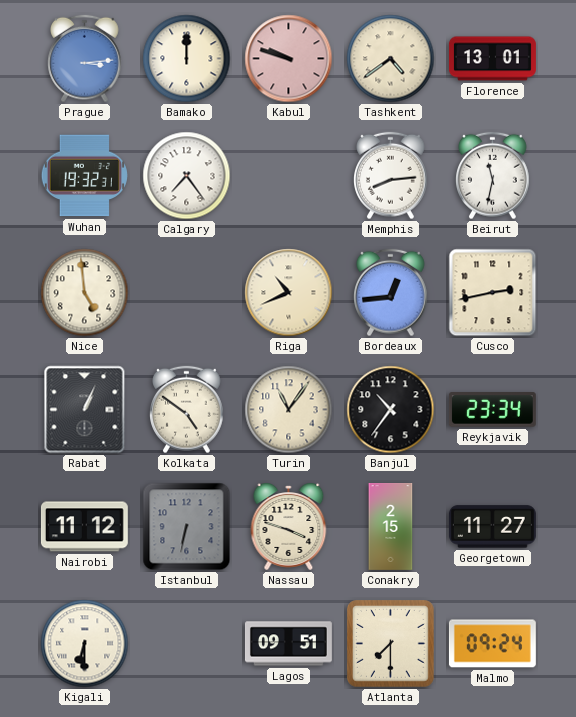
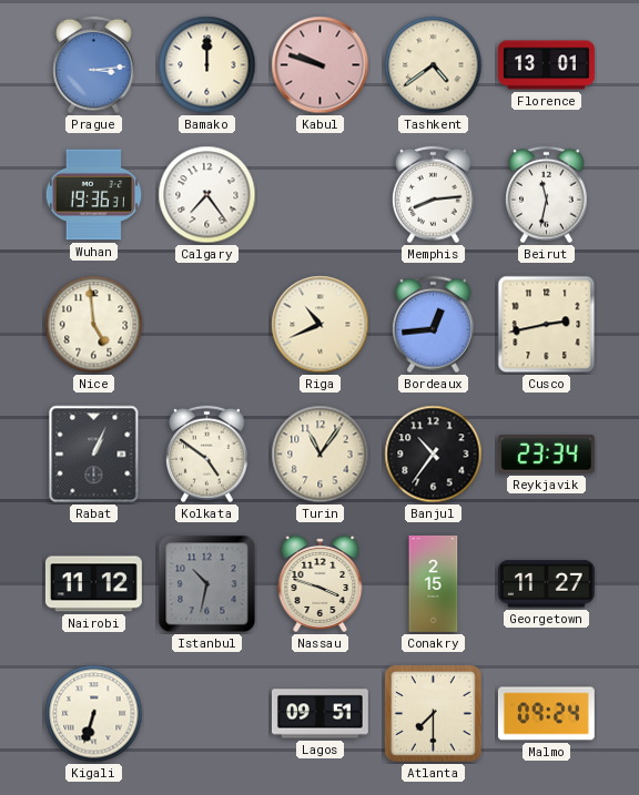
Wuhan: 19:32 -> 19:36 (93, 195)
Istanbul: 6:32 -> 10:32 (207, 584)
Kigali: 6:30 -> 6:33 (94, 714)
